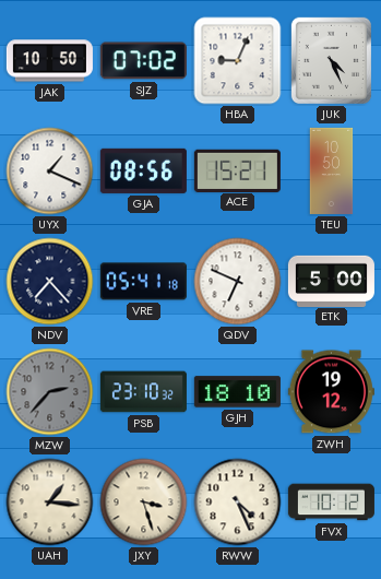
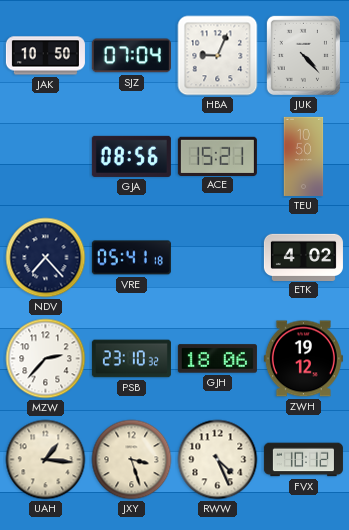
SJZ: 07:02 -> 07:04 (131, 56)
JUK: 4:26 -> 4:23 (303, 55)
UYX: 1:19 -> none (50, 172)
QDV: 6:49 -> none (238, 282)
ETK: 5:00 -> 4:02 (303, 257)
MZW dial: grey -> white (46, 359)
GJH: 18:10 -> 18:06 (217, 359)
